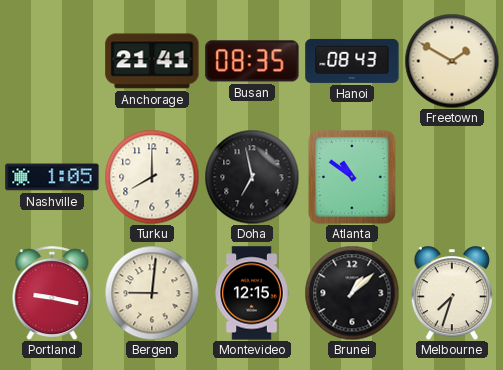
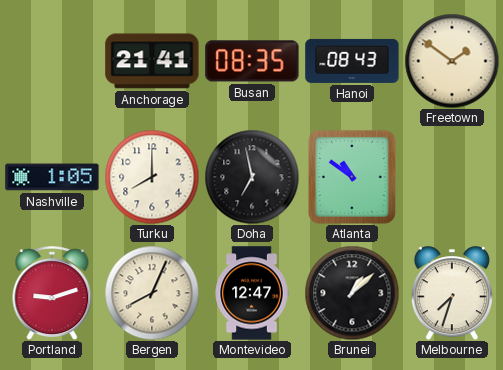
Freetown: 1:50 -> 1:51 (452, 61)
Portland: 9:17 -> 9:12 (52, 293)
Bergen: 9:01 -> 8:04 (152, 293)
Montevideo: 12:15 -> 12:47 (252, 293)
